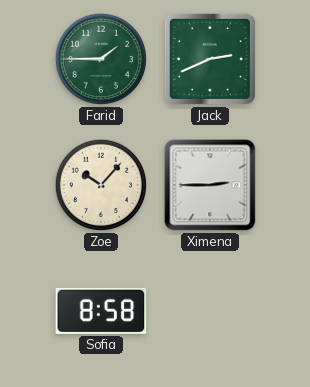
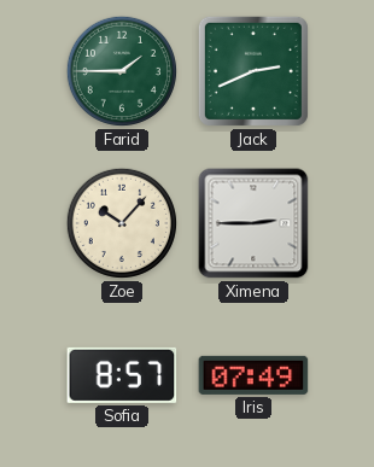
Sofia: 8:58 -> 8:57 (122, 375)
Iris: none -> 07:49 (253, 375)
